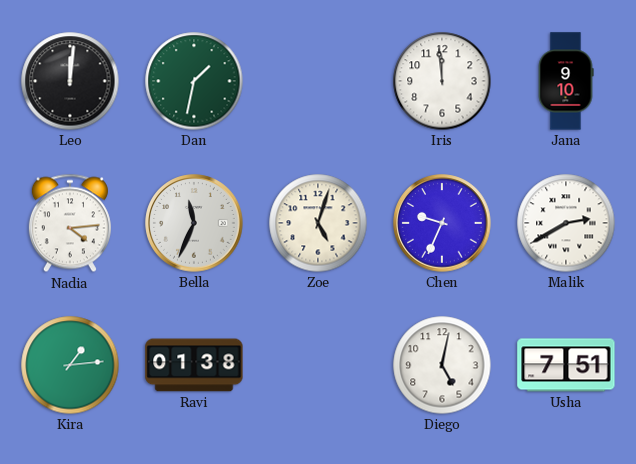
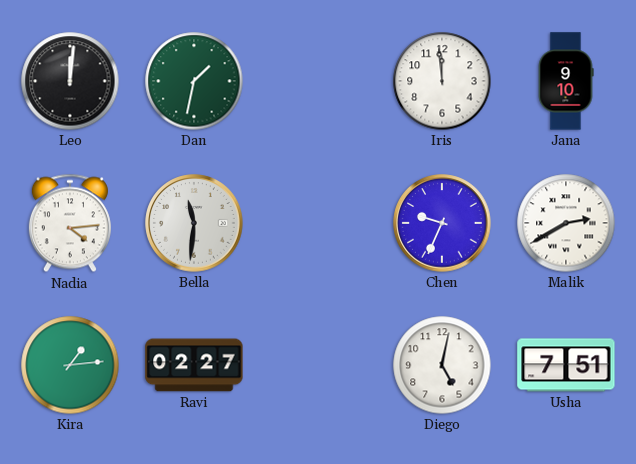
Bella: 11:34 -> 11:31 (194, 223)
Zoe: 5:03 -> none (318, 223)
Ravi: 01:38 -> 02:27 (194, 365)
